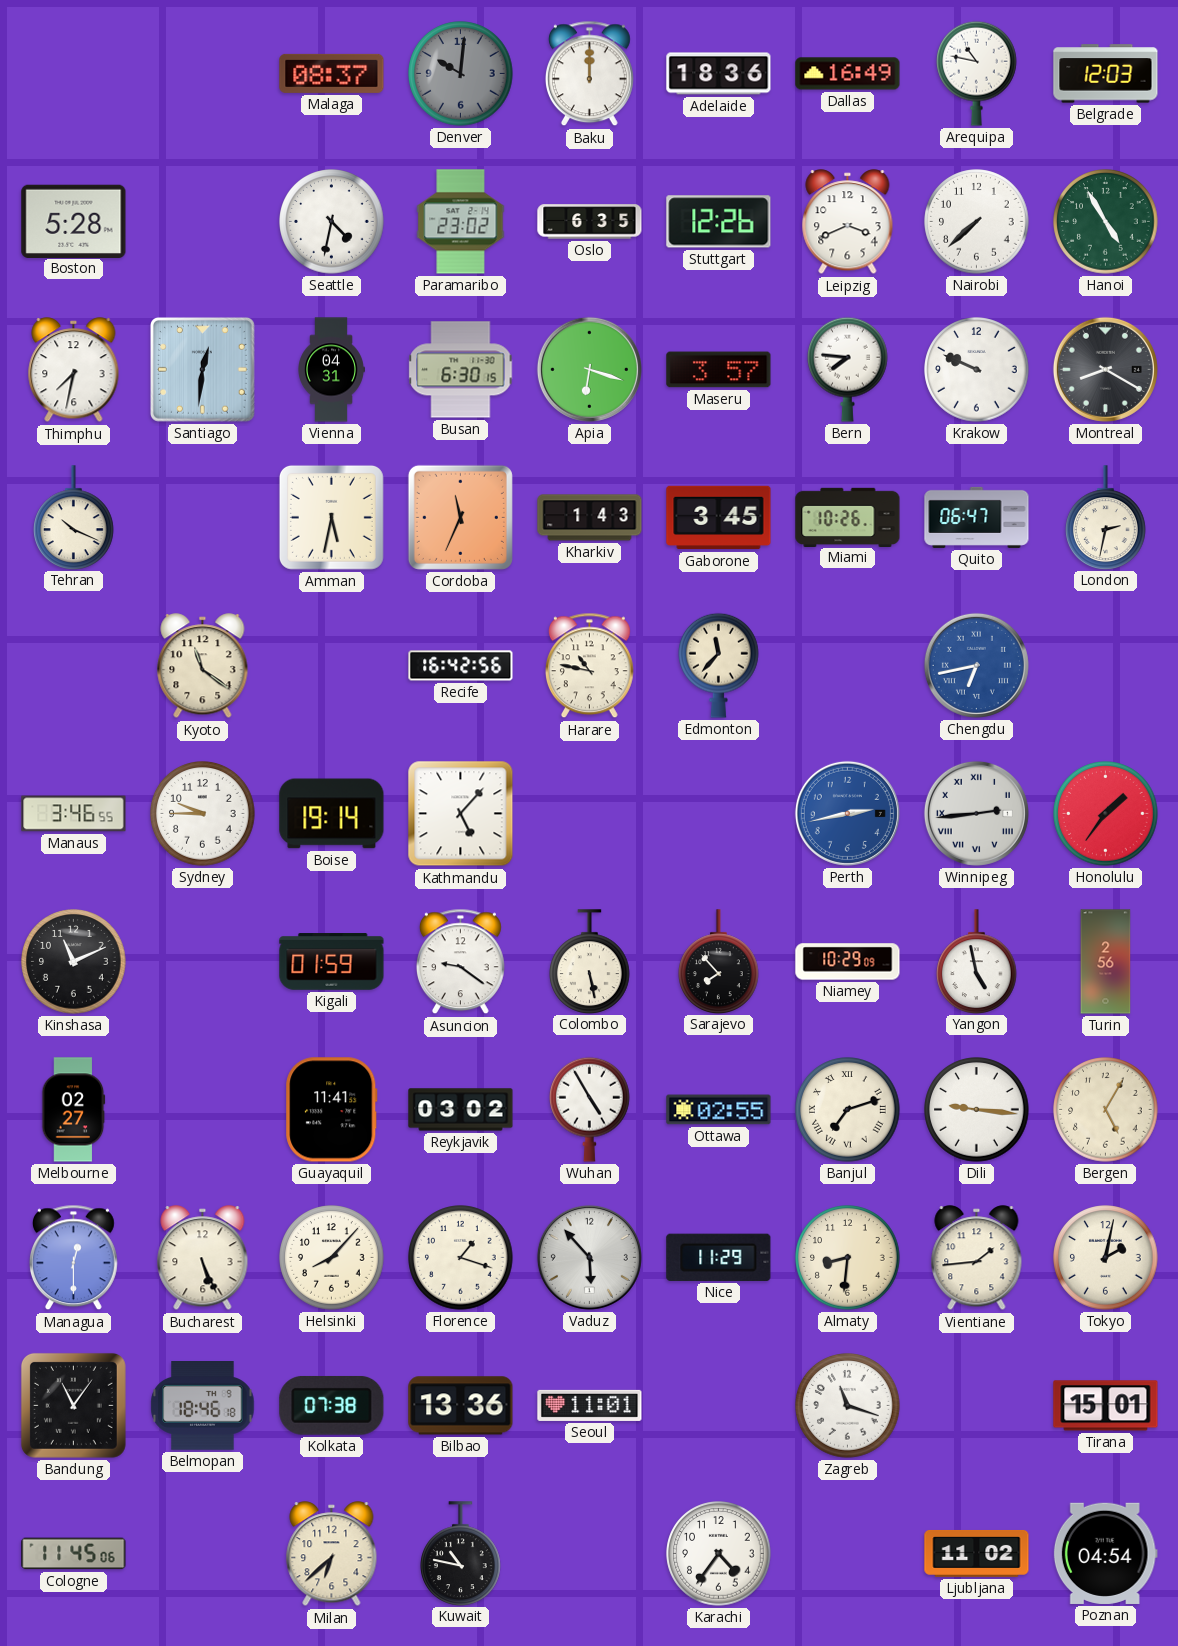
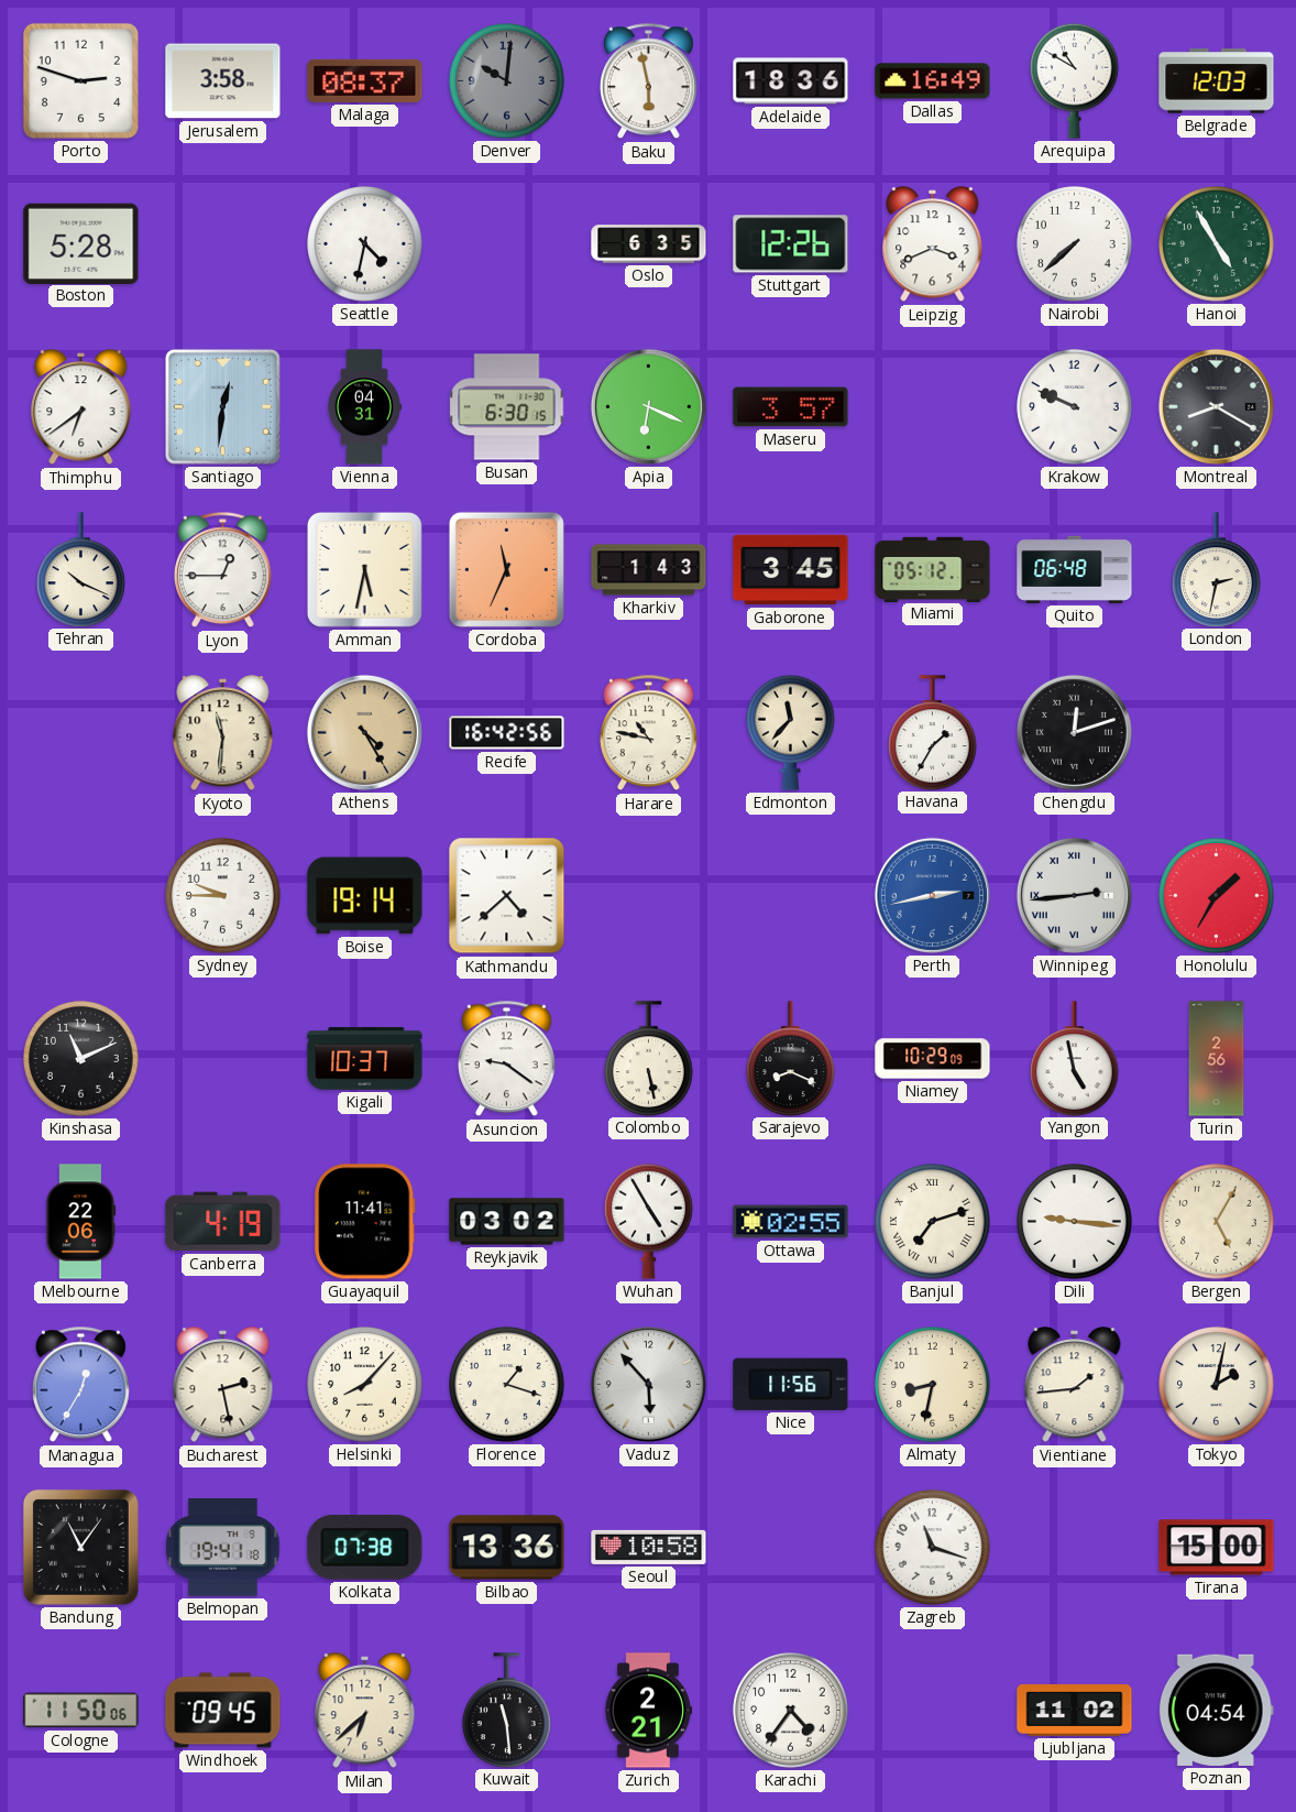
Porto: none -> 2:48 (80, 80)
Jerusalem: none -> 3:58 (223, 81)
Baku: 12:00 -> 5:58 (648, 81)
Arequipa: 10:47 -> 10:50 (1075, 80)
Paramaribo: 23:02 -> none (461, 222)
Thimphu: 7:32 -> 6:39 (81, 407)
Apia: 6:18 -> 6:19 (648, 406)
Bern: 7:46 -> none (848, 369)
Lyon: none -> 12:45 (222, 570)
Miami: 10:26 -> 05:12 (933, 569)
Quito: 06:47 -> 06:48 (1075, 569)
Kyoto: 11:21 -> 11:31 (223, 733)
Athens: none -> 4:25 (364, 732)
Havana: none -> 1:35 (933, 732)
Chengdu: 6:43 -> 12:12 (1074, 732)
Chengdu dial: blue -> black (1074, 732)
Manaus: 3:46 -> none (74, 814)
Kathmandu: 5:07 -> 4:38 (507, 896)
Honolulu: 1:36 -> 1:35 (1217, 896)
Kigali: 01:59 -> 10:37 (365, 1059)
Sarajevo: 7:53 -> 8:19 (791, 1058)
Melbourne: 02:27 -> 22:06 (81, 1222)
Canberra: none -> 4:19 (223, 1222)
Managua: 12:30 -> 12:35 (80, 1385)
Bucharest: 5:26 -> 2:28 (223, 1385)
Nice: 11:29 -> 11:56 (791, 1384)
Almaty: 8:31 -> 8:32 (933, 1385)
Belmopan: 18:46 -> 19:41 (223, 1548)
Seoul: 11:01 -> 10:58 (649, 1547)
Tirana: 15:01 -> 15:00 (1217, 1548)
Cologne: 11:45 -> 11:50 (81, 1711)
Windhoek: none -> 09:45 (223, 1711)
Kuwait: 10:47 -> 11:29 (507, 1710)
Zurich: none -> 2:21 (648, 1711)
